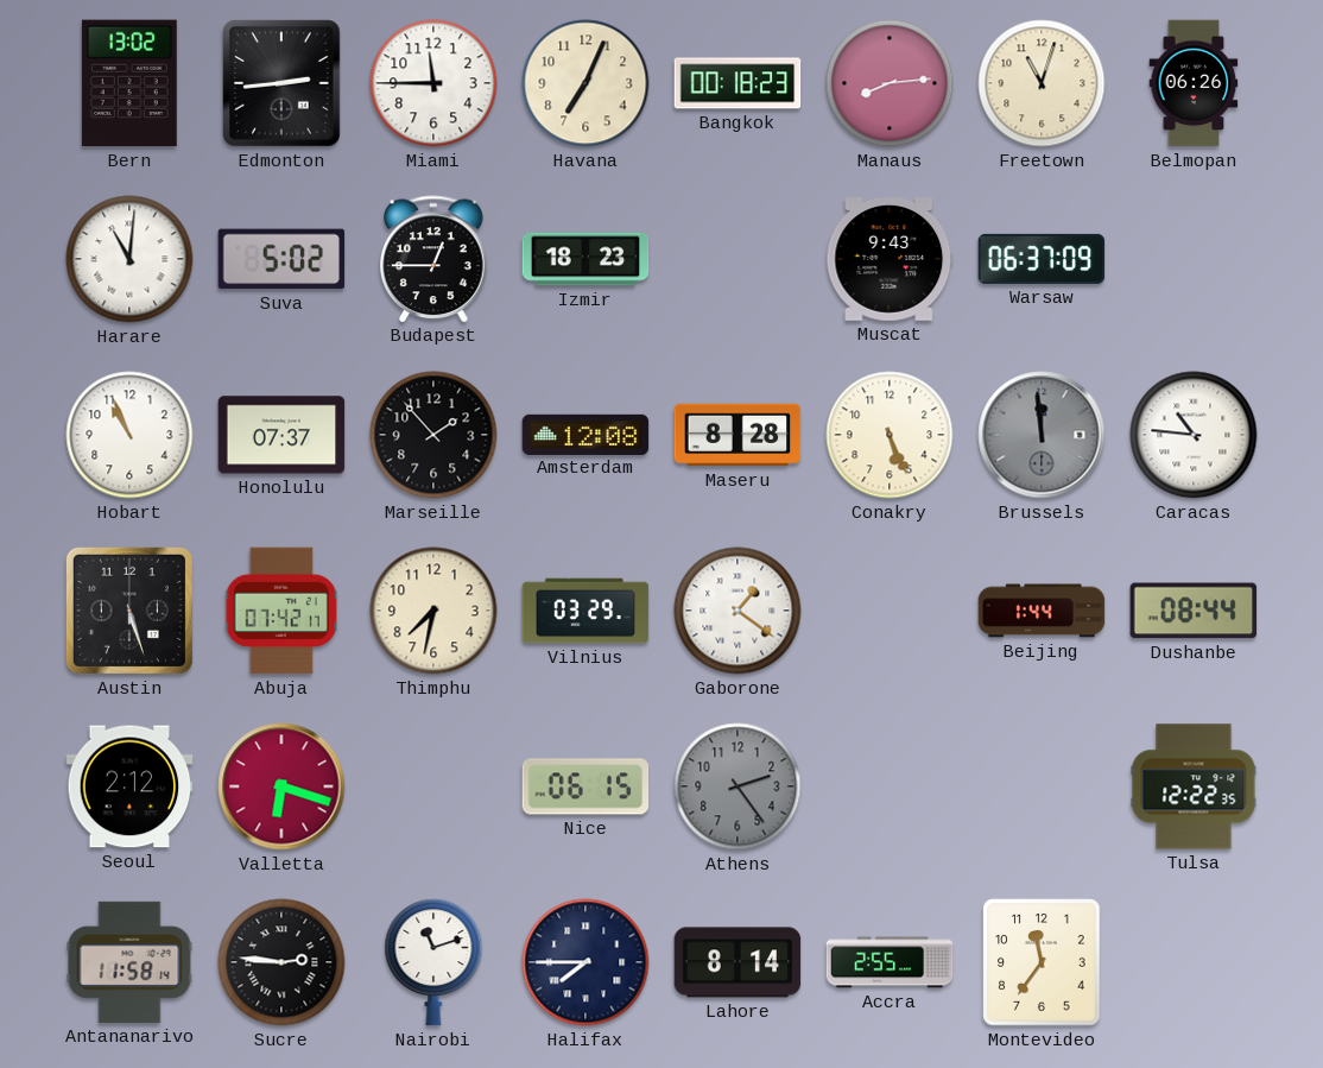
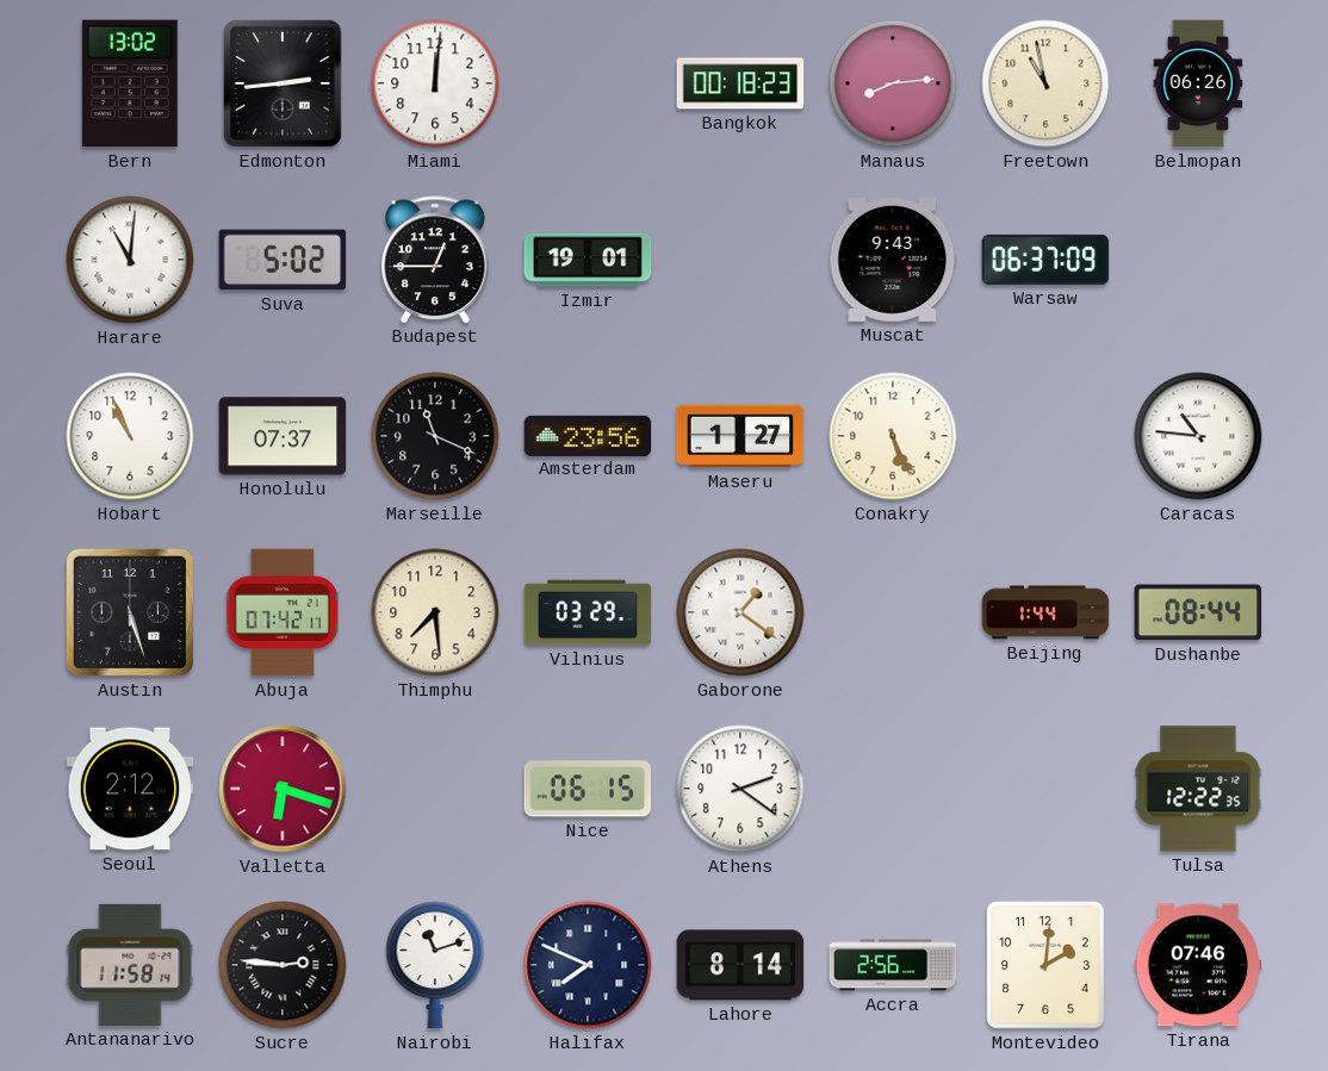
Miami: 11:45 -> 12:01 (435, 83)
Havana: 7:04 -> none (585, 83)
Freetown: 11:03 -> 10:58 (1045, 83)
Izmir: 18:23 -> 19:01 (588, 260)
Marseille: 1:53 -> 11:19 (435, 436)
Amsterdam: 12:08 -> 23:56 (588, 435)
Maseru: 8:28 -> 1:27 (740, 436)
Brussels: 11:59 -> none (1042, 435)
Thimphu: 7:32 -> 7:29 (435, 612)
Athens: 2:24 -> 2:21 (740, 789)
Athens dial: grey -> white (740, 789)
Halifax: 7:45 -> 7:49 (588, 965)
Accra: 2:55 -> 2:56 (893, 965)
Montevideo: 11:36 -> 2:01 (1045, 965)
Tirana: none -> 07:46 (1198, 965)
